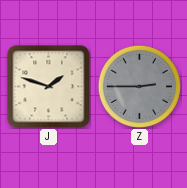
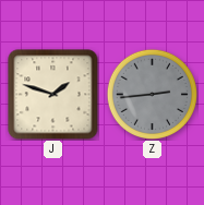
Z: 2:45 -> 2:44 (152, 94)
